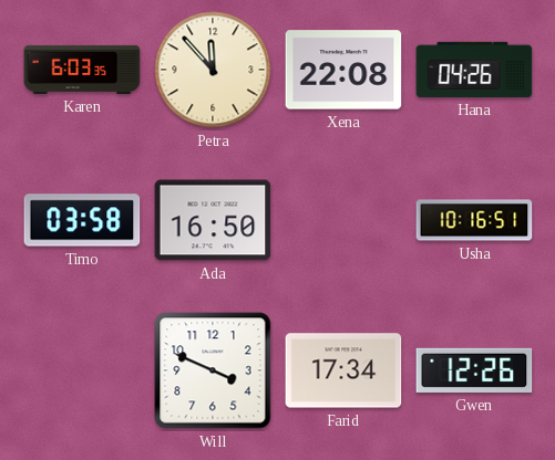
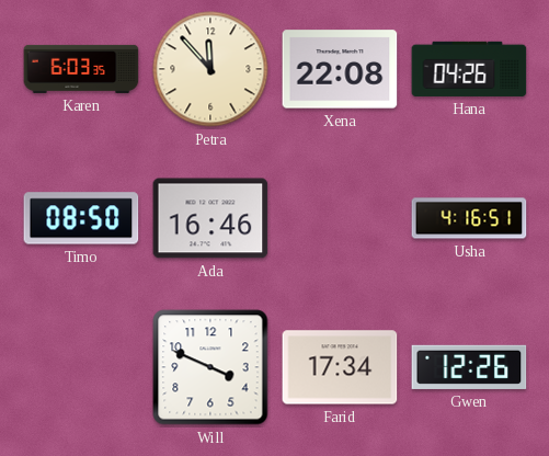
Timo: 03:58 -> 08:50 (81, 218)
Ada: 16:50 -> 16:46 (210, 218)
Usha: 10:16 -> 4:16 (469, 218)
